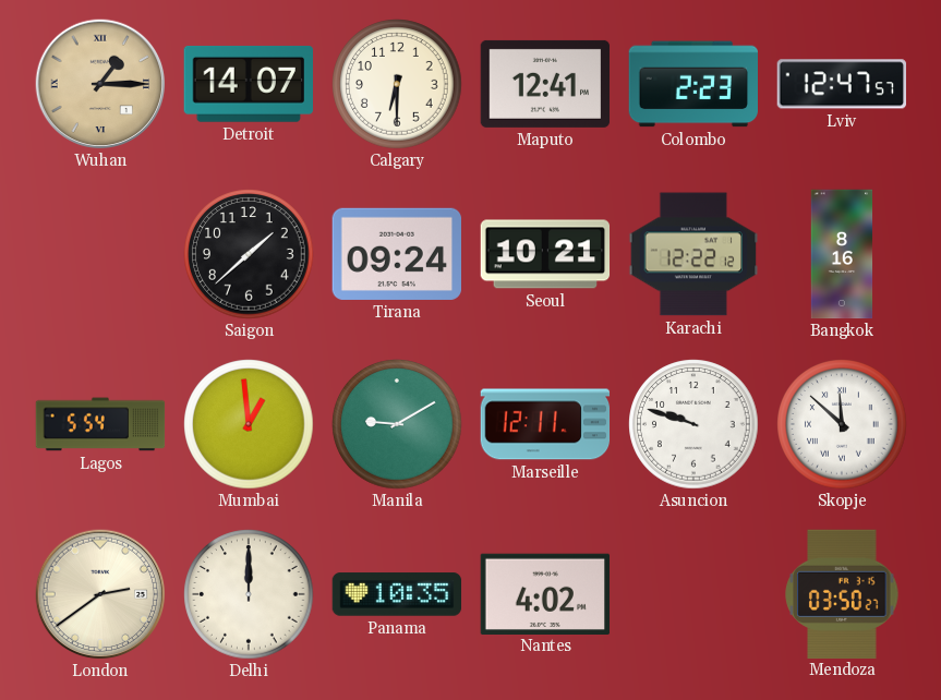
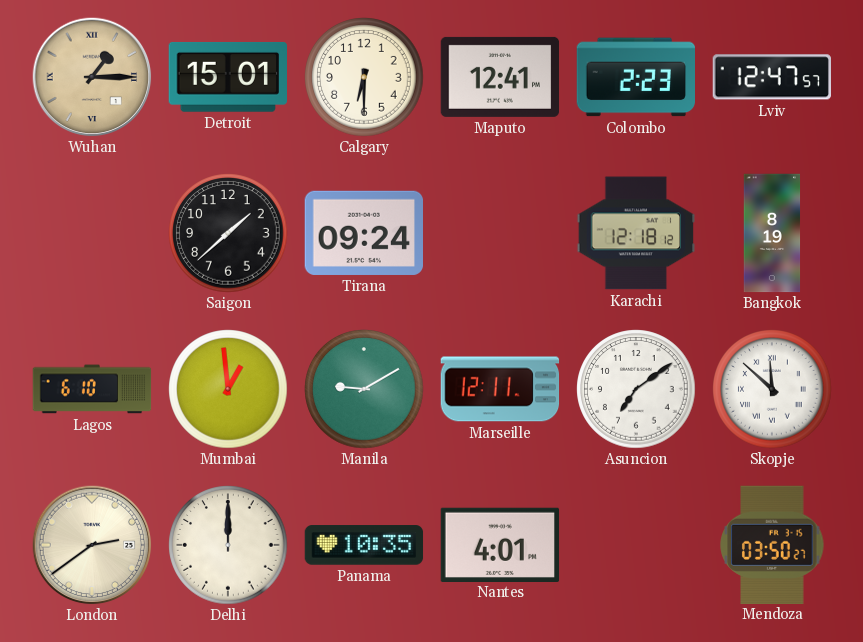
Detroit: 14:07 -> 15:01 (227, 77)
Seoul: 10:21 -> none (545, 254)
Karachi: 12:22 -> 12:18 (636, 233)
Bangkok: 8:16 -> 8:19 (772, 233)
Lagos: 5:54 -> 6:10 (92, 389)
Asuncion: 9:48 -> 7:09 (636, 389)
Nantes: 4:02 -> 4:01 (500, 544)
